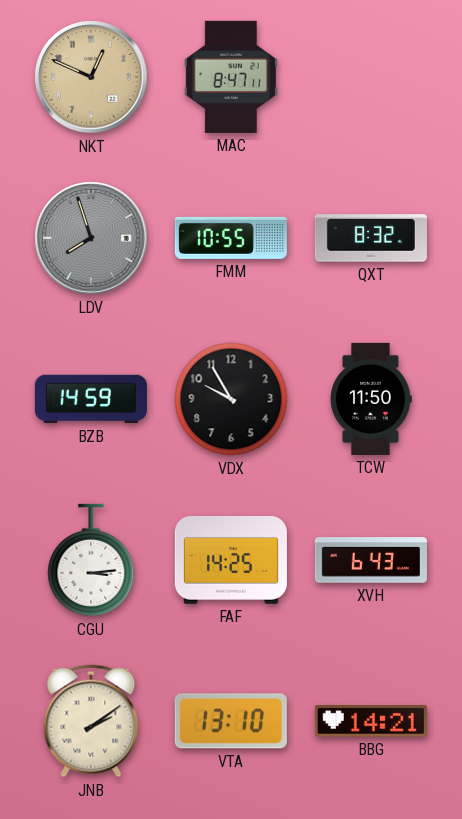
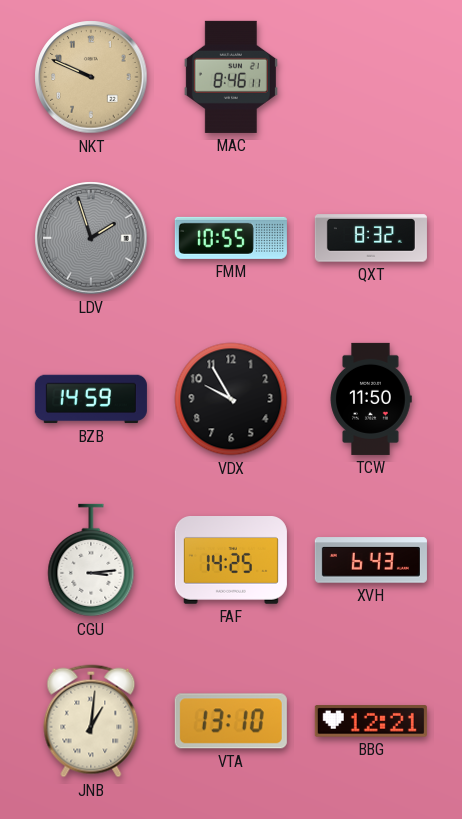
NKT: 12:49 -> 9:49 (91, 77)
MAC: 8:47 -> 8:46 (231, 77)
LDV: 7:57 -> 1:57 (91, 238)
JNB: 2:09 -> 1:01 (91, 721)
BBG: 14:21 -> 12:21 (371, 721)
